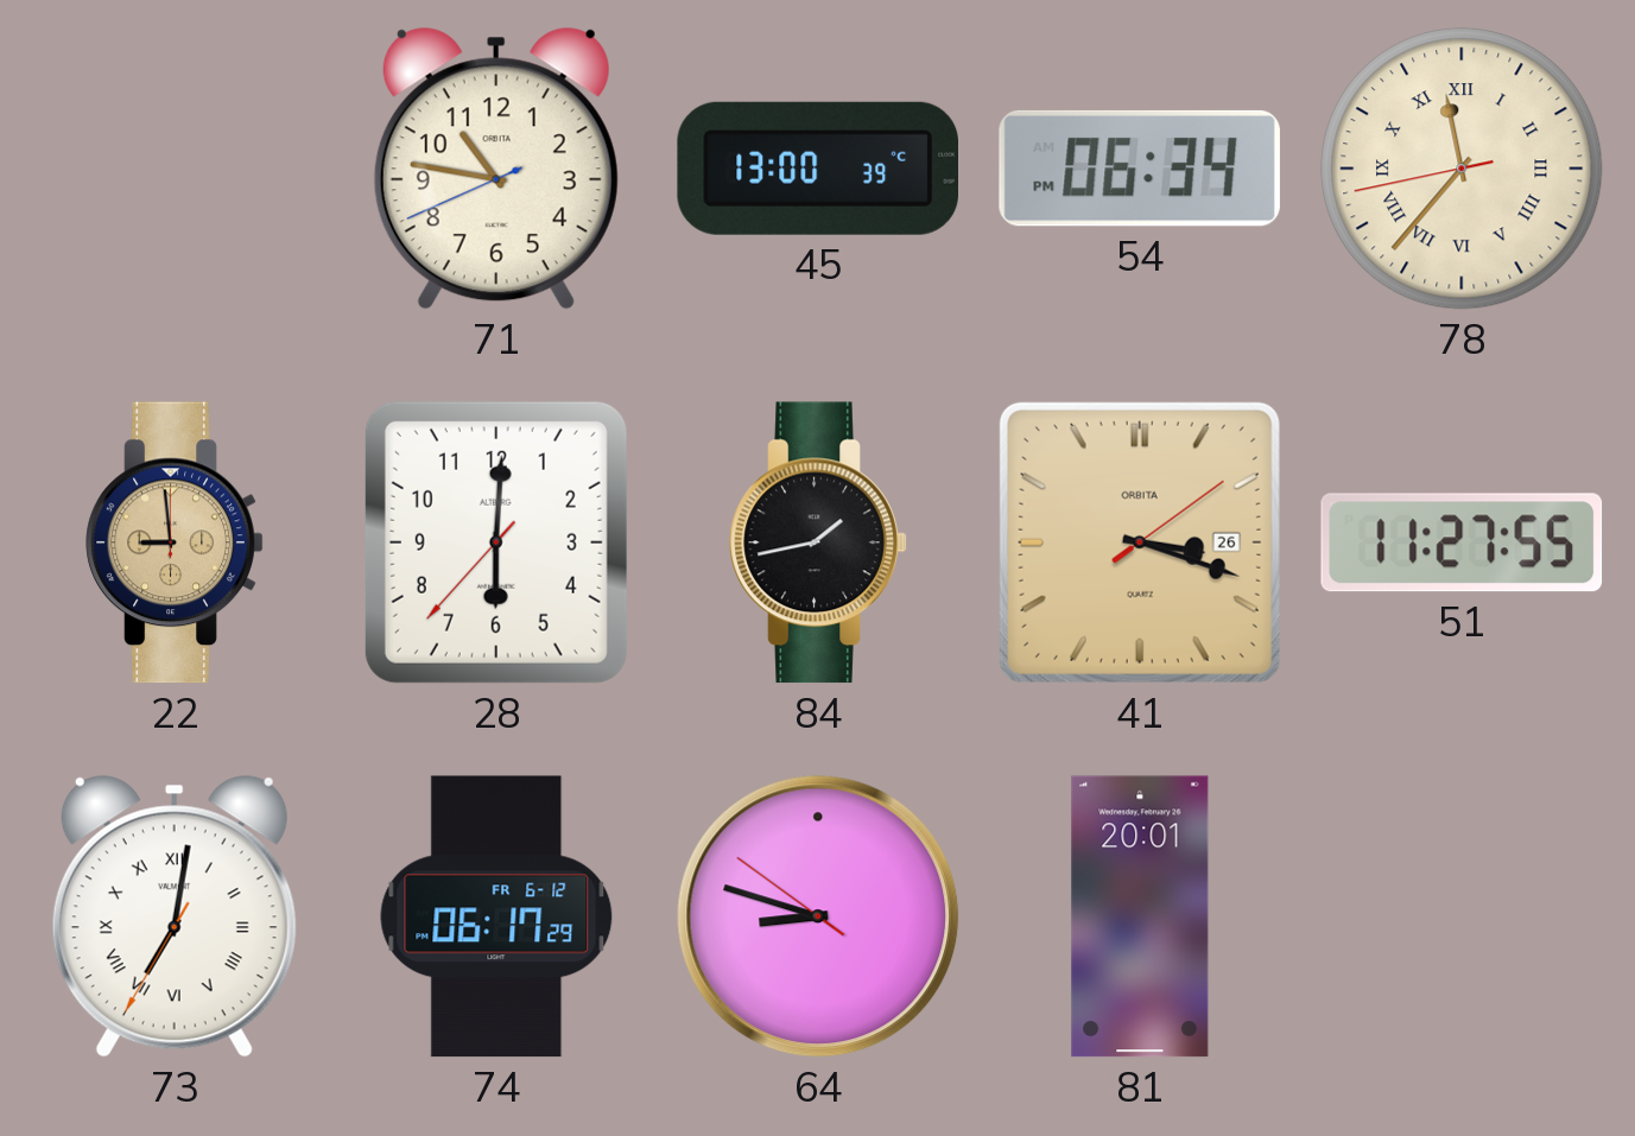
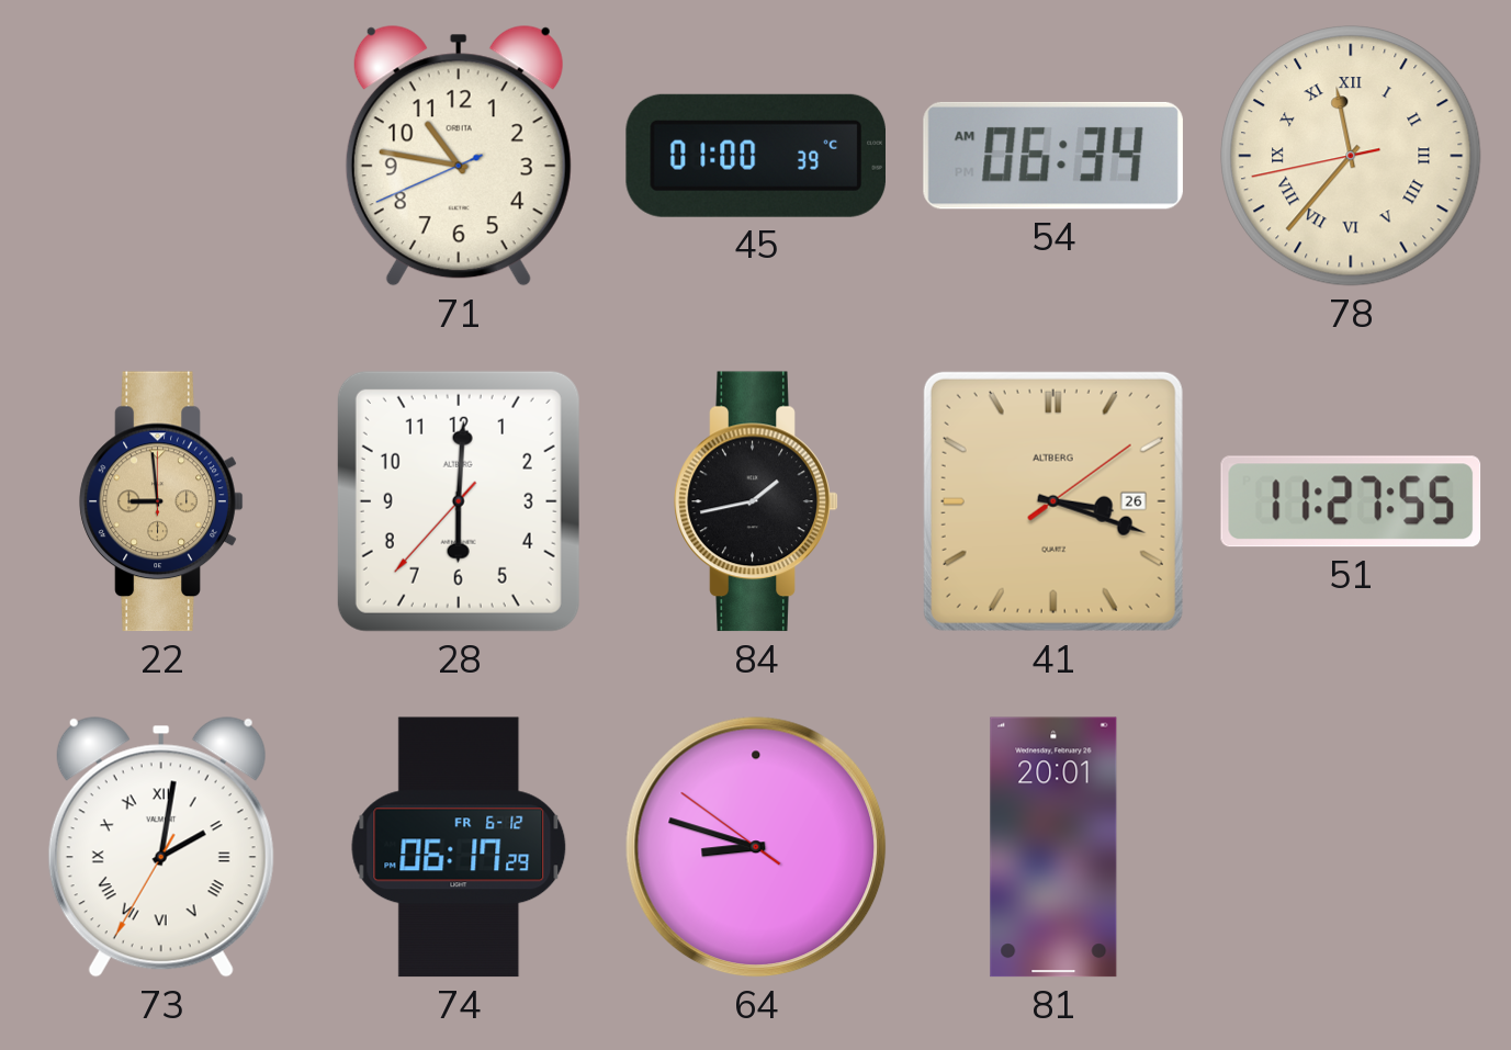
45: 13:00 -> 01:00 (755, 156)
54: 06:34 PM -> 06:34 AM (1053, 156)
41 brand: ORBITA -> ALTBERG (1053, 501)
73: 7:01 -> 2:01 (161, 847)
